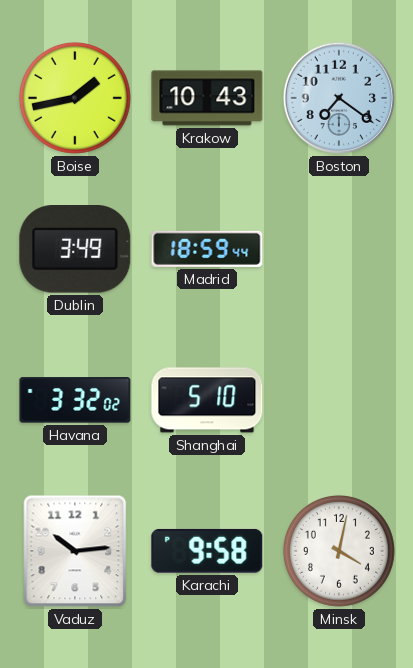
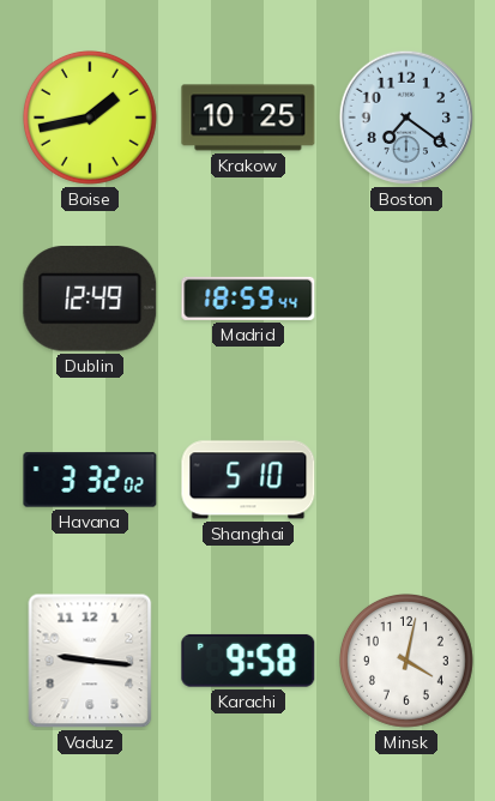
Krakow: 10:43 -> 10:25 (248, 118)
Dublin: 3:49 -> 12:49 (90, 300)
Vaduz: 10:14 -> 9:16 (90, 661)
